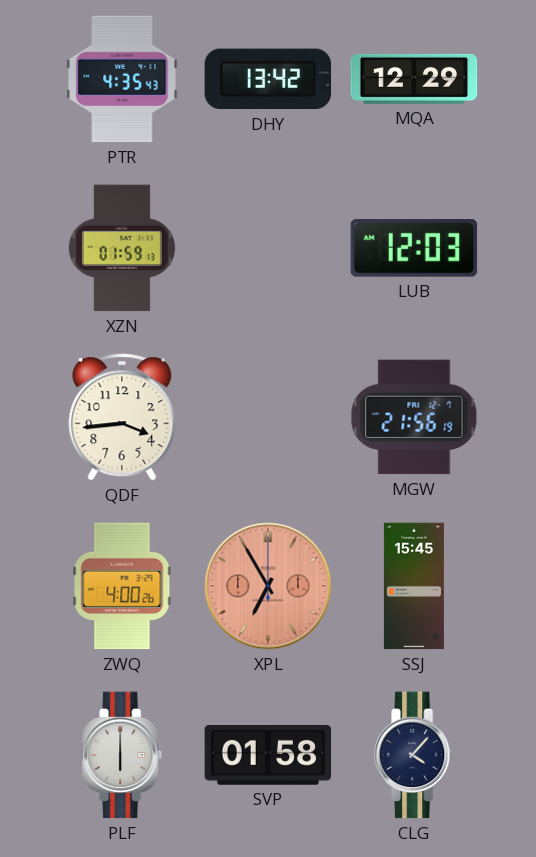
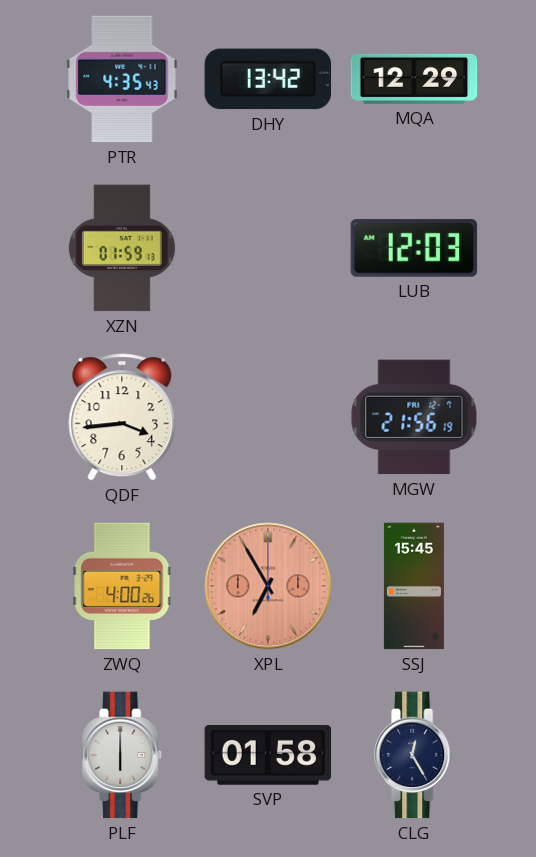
CLG: 4:07 -> 12:25 (415, 755)
